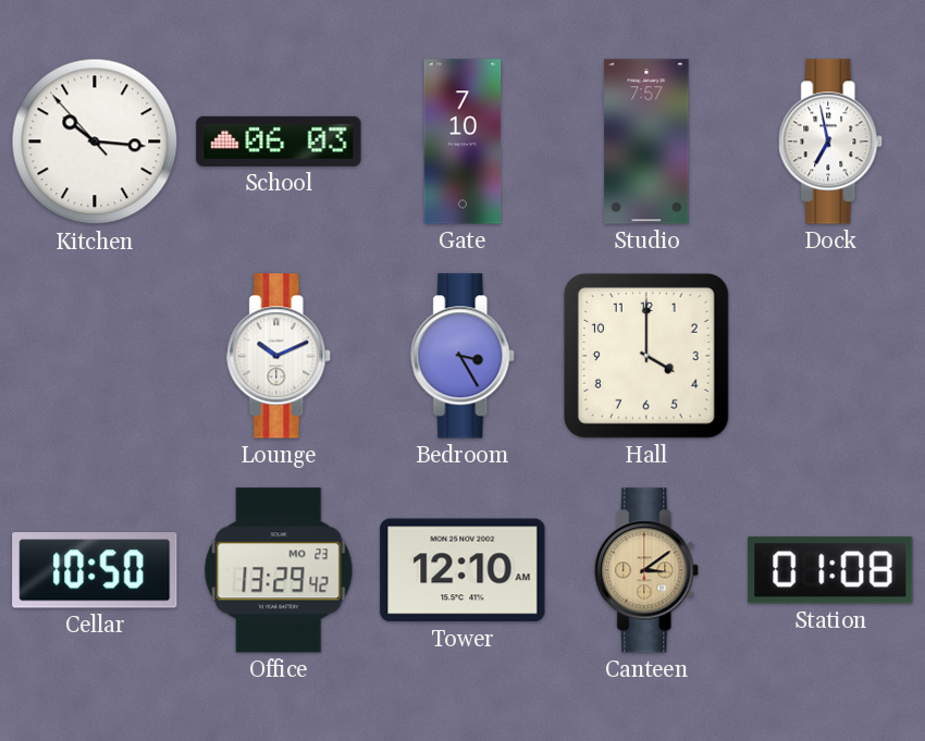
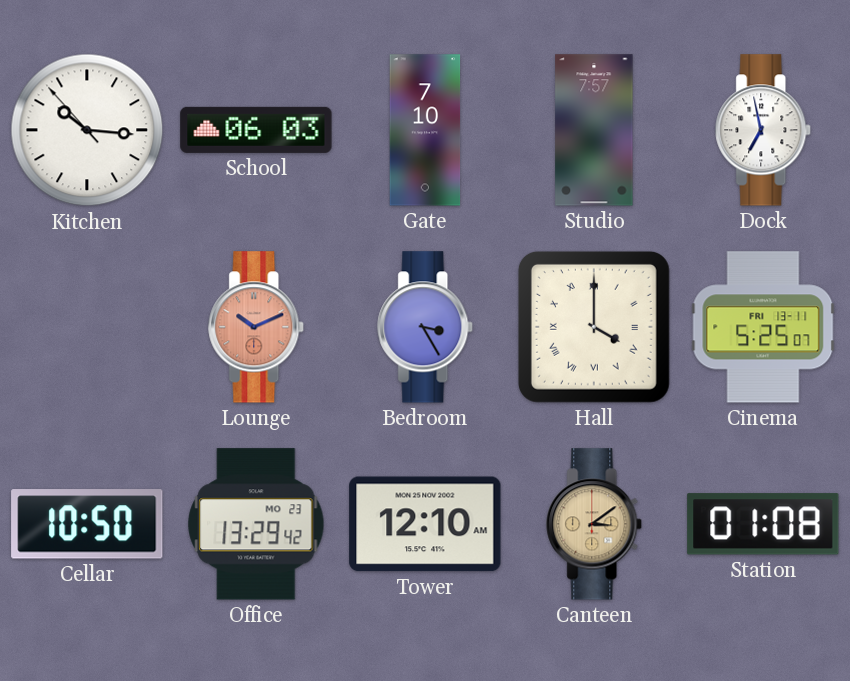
Lounge dial: white -> salmon (257, 327)
Hall numerals: Arabic -> Roman (594, 327)
Cinema: none -> 5:25 (763, 327)
